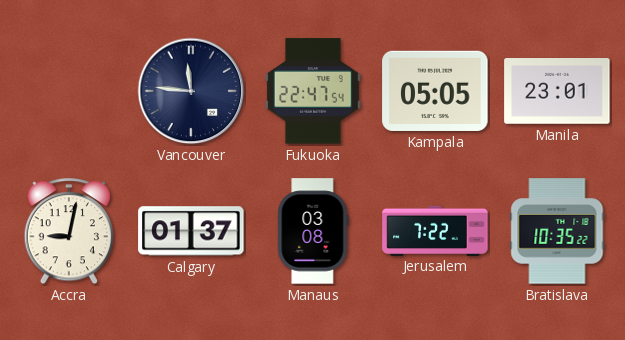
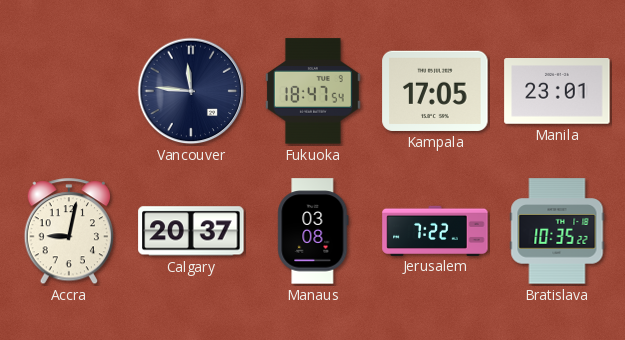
Fukuoka: 22:47 -> 18:47 (313, 91)
Kampala: 05:05 -> 17:05 (435, 91)
Calgary: 01:37 -> 20:37 (191, 231)
